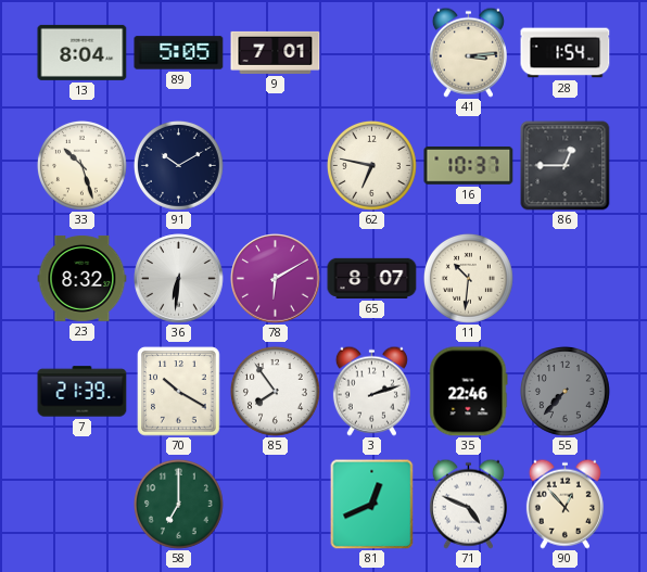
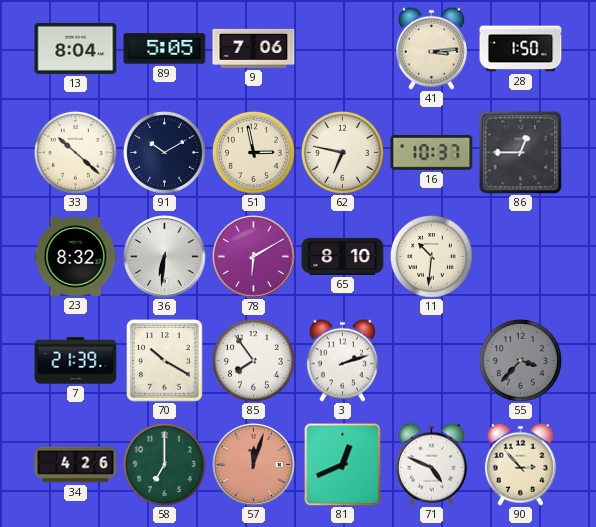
9: 7:01 -> 7:06 (254, 48)
28: 1:54 -> 1:50 (521, 49)
33: 10:27 -> 10:22 (75, 152)
51: none -> 2:58 (253, 152)
65: 8:07 -> 8:10 (343, 256)
35: 22:46 -> none (468, 392)
55: 7:37 -> 3:37 (520, 360)
34: none -> 4:26 (76, 465)
57: none -> 12:03 (254, 465)
90: 12:53 -> 2:53 (520, 464)
